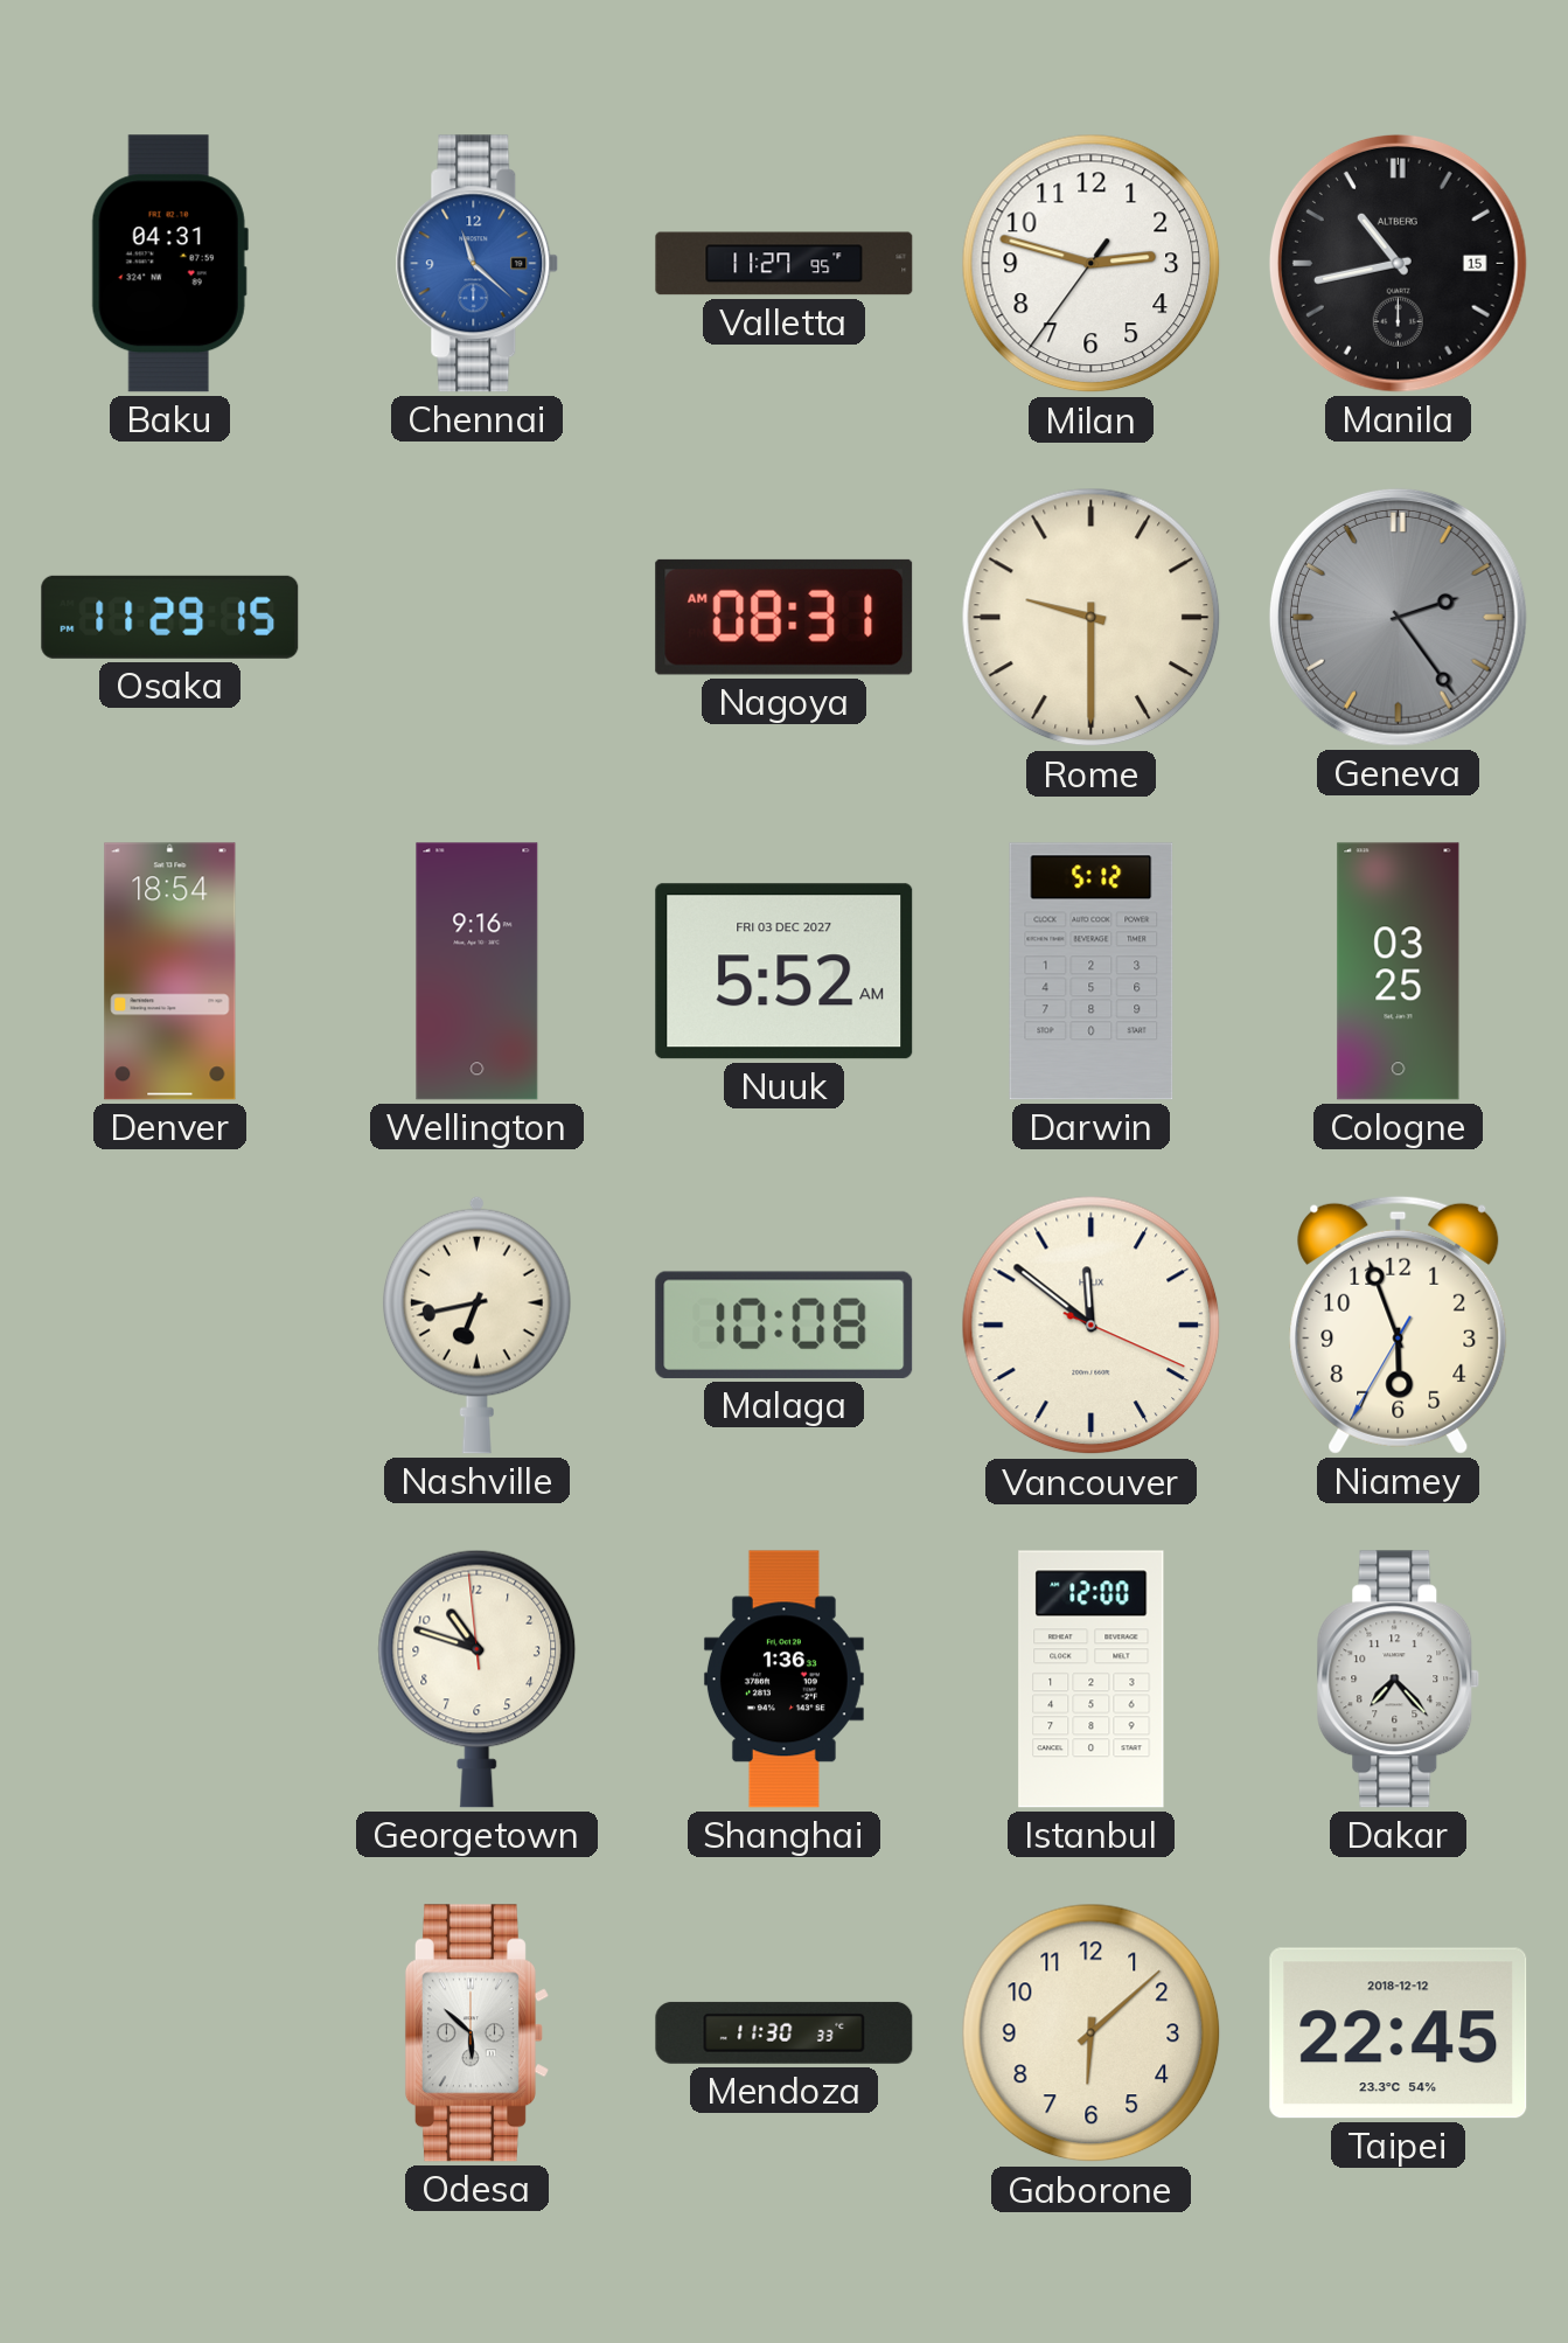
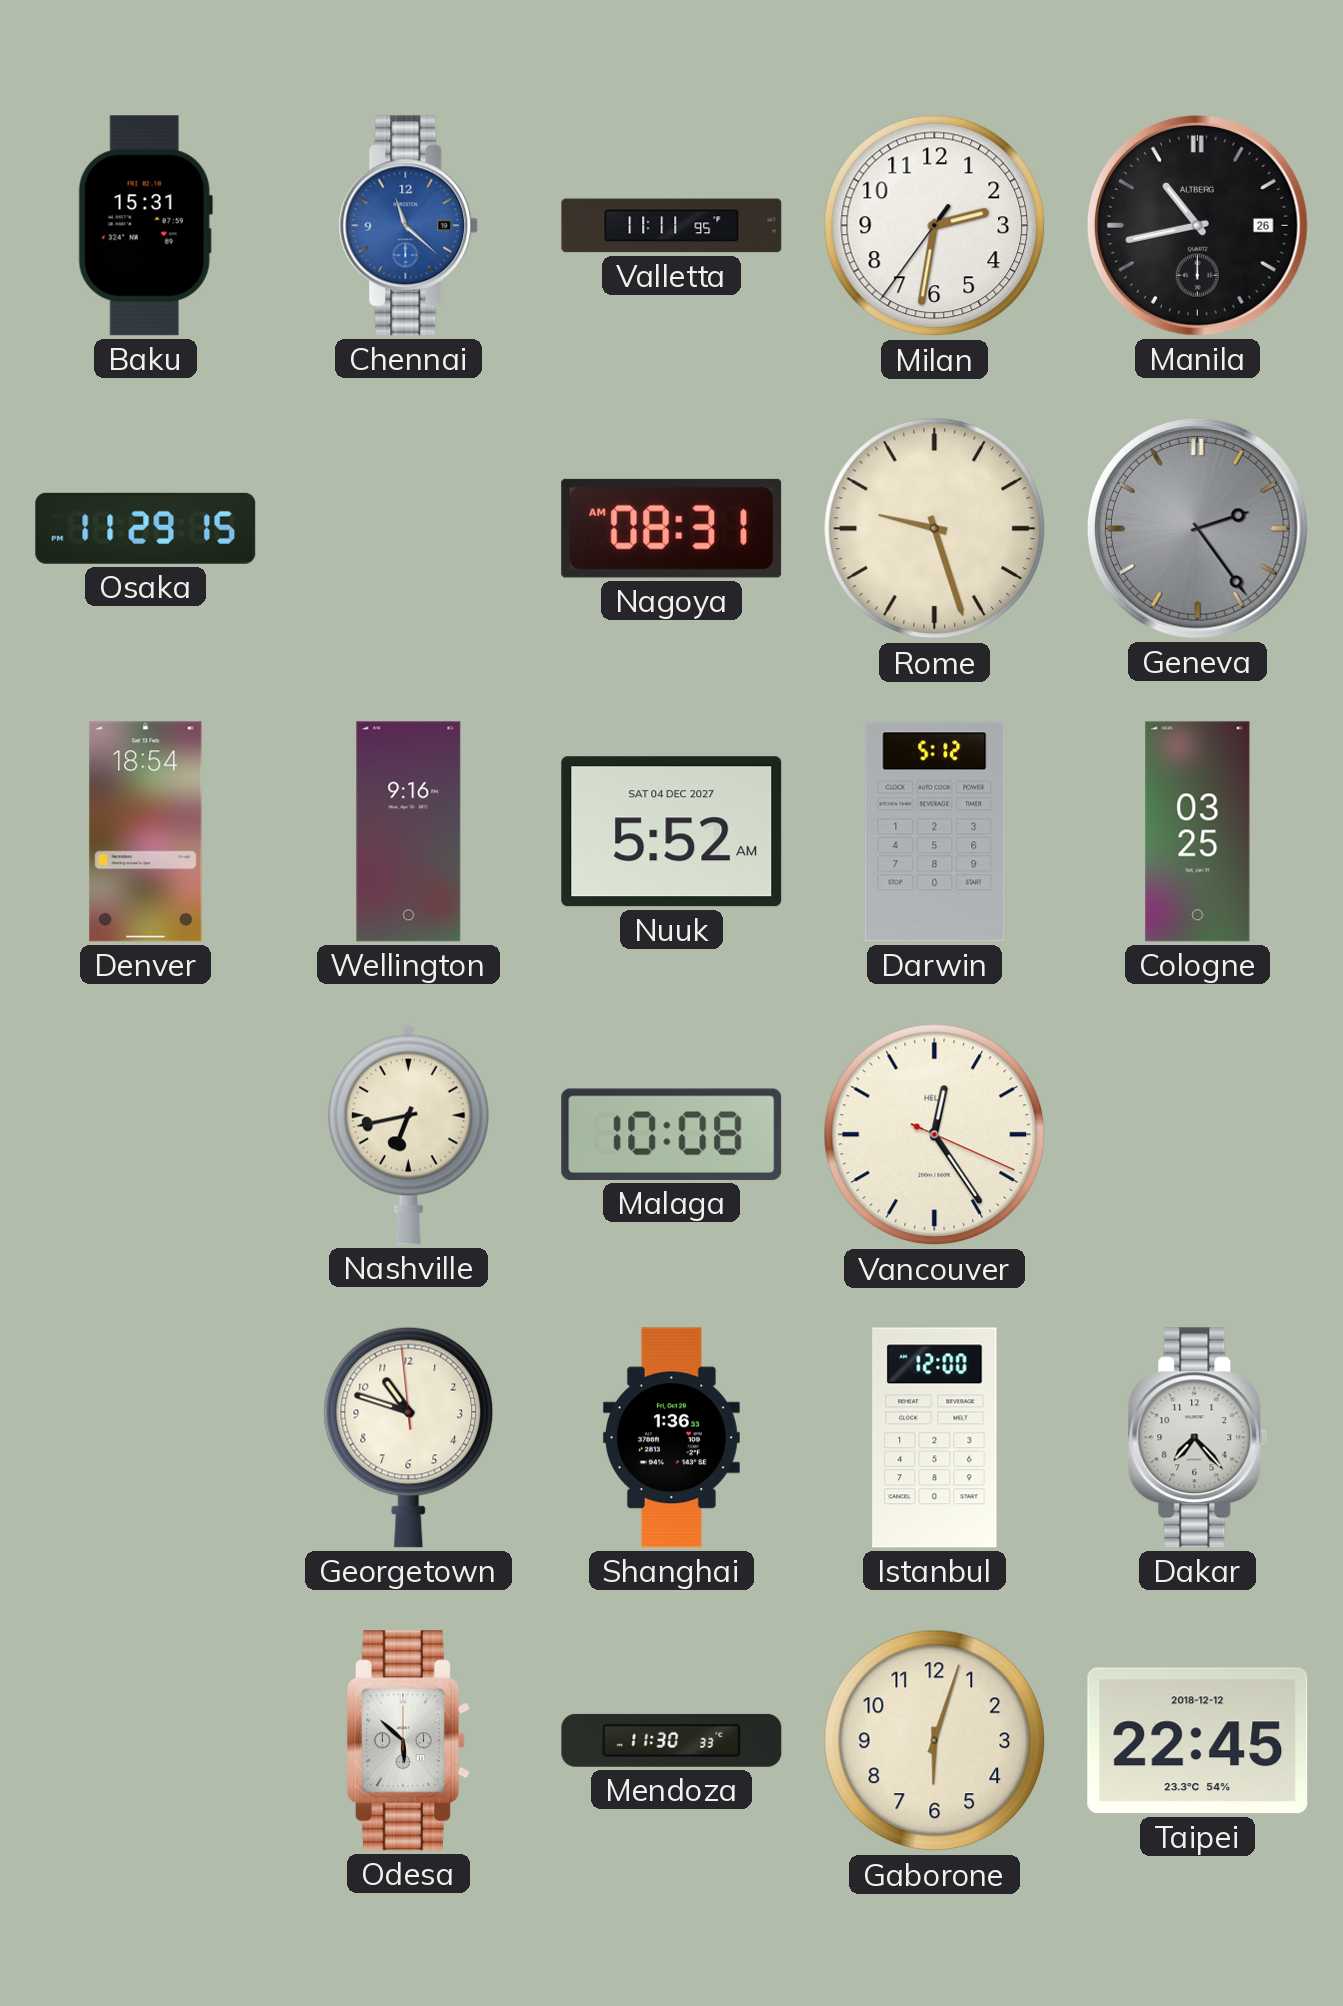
Baku: 04:31 -> 15:31 (145, 226)
Valletta: 11:27 -> 11:11 (672, 226)
Milan: 2:47 -> 2:31 (935, 226)
Manila date: 15 -> 26 (1197, 225)
Rome: 9:30 -> 9:27 (935, 529)
Nuuk date: FRI 03 DEC 2027 -> SAT 04 DEC 2027 (672, 832)
Vancouver: 11:51 -> 12:24 (935, 1135)
Niamey: 5:56 -> none (1399, 1325)
Gaborone: 6:08 -> 6:03 (935, 1741)
